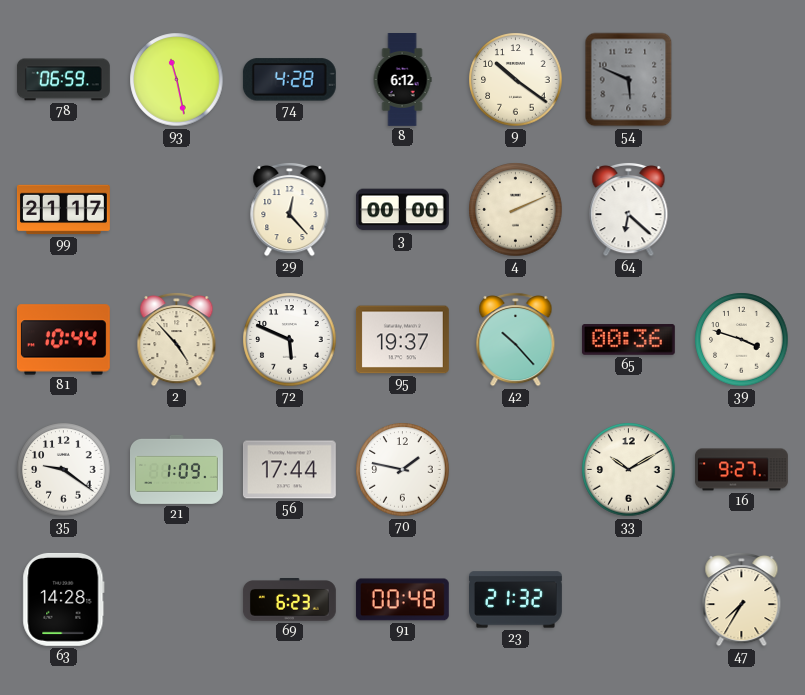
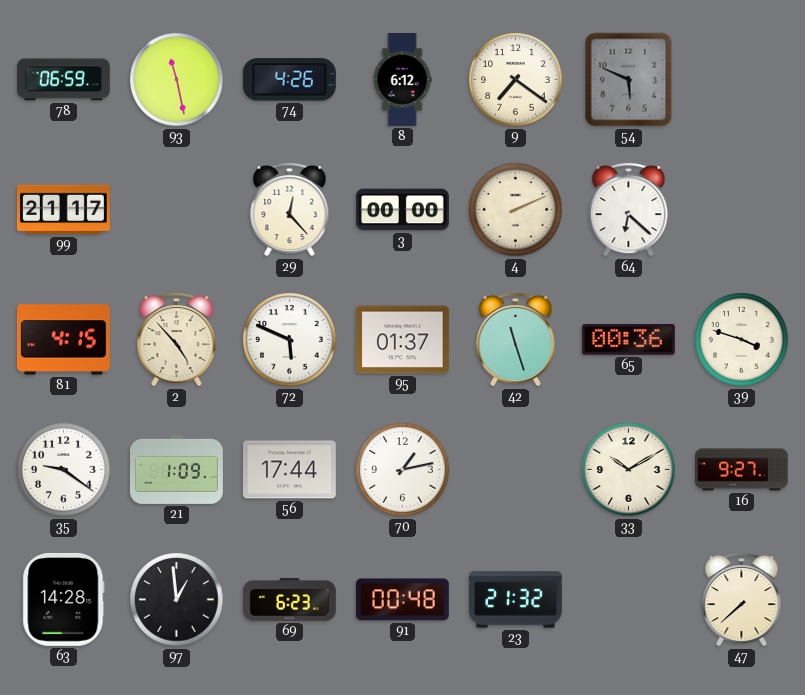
74: 4:28 -> 4:26 (289, 80)
9: 10:21 -> 7:21 (516, 80)
81: 10:44 -> 4:15 (63, 340)
95: 19:37 -> 01:37 (402, 340)
42: 10:23 -> 11:27 (516, 339)
70: 1:47 -> 1:13 (403, 470)
97: none -> 12:59 (177, 600)
47: 7:35 -> 7:38 (742, 599)
